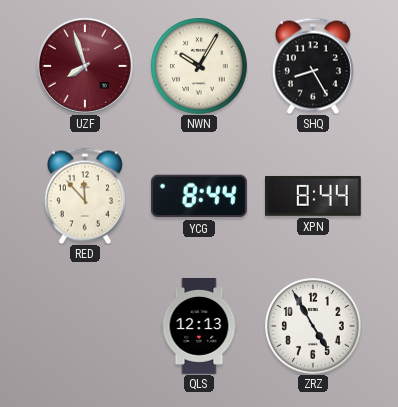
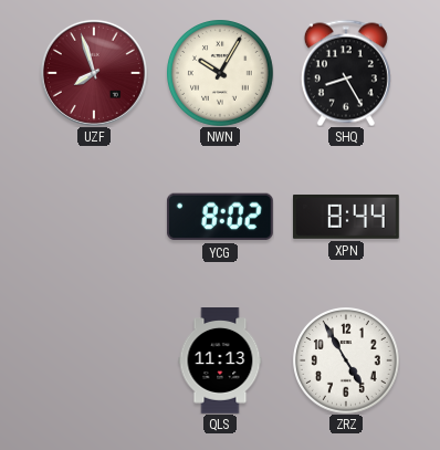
RED: 11:53 -> none (85, 196)
YCG: 8:44 -> 8:02 (220, 217)
QLS: 12:13 -> 11:13 (220, 362)
